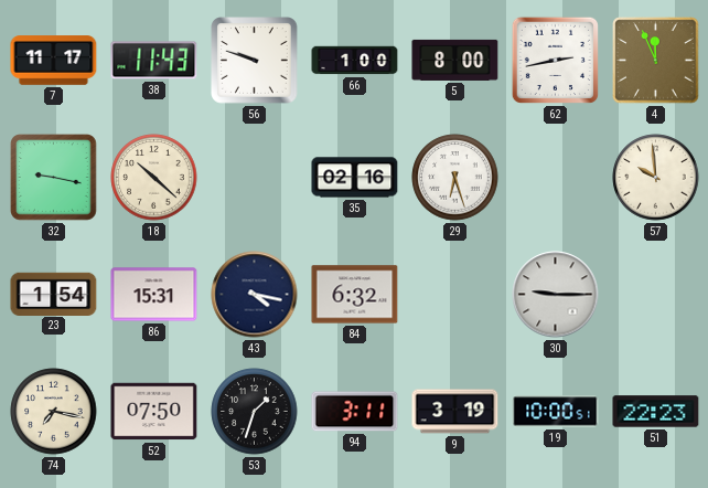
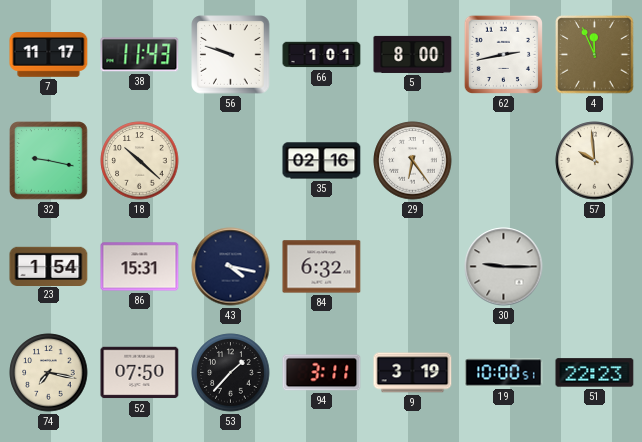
66: 1:00 -> 1:01 (322, 55)
29: 6:27 -> 6:24 (413, 161)
53: 1:33 -> 1:37 (231, 373)
